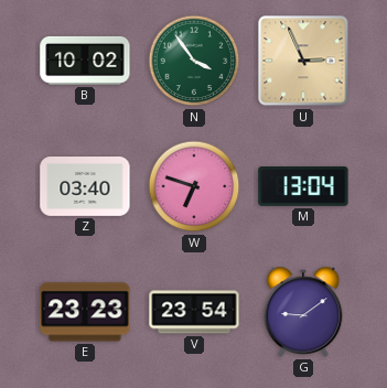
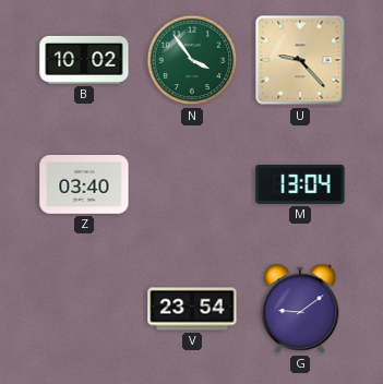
U: 2:56 -> 9:23 (300, 60)
W: 6:48 -> none (194, 186)
E: 23:23 -> none (85, 312)
